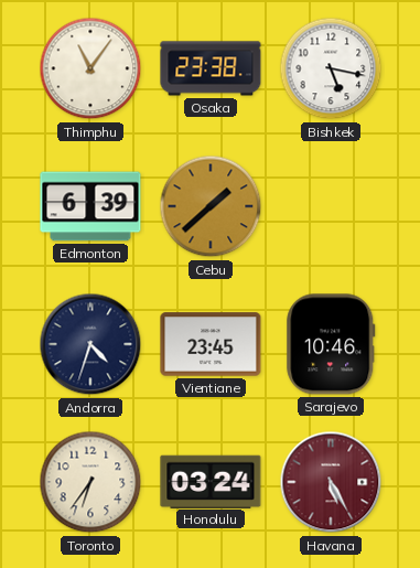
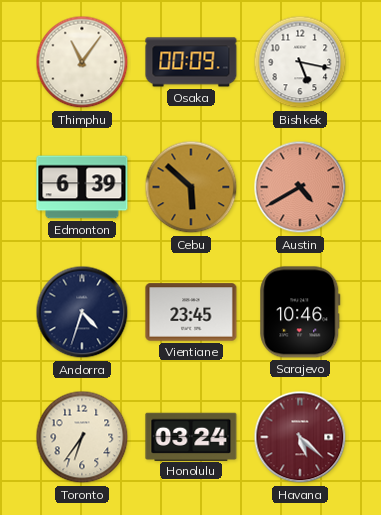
Osaka: 23:38 -> 00:09 (191, 62)
Cebu: 1:38 -> 5:52 (191, 187)
Austin: none -> 4:40 (300, 187)
Havana: 5:25 -> 5:22 (300, 437)
